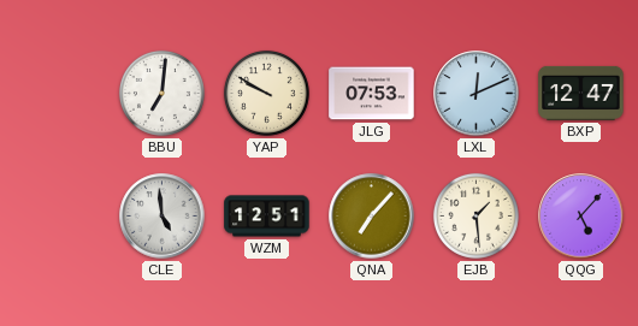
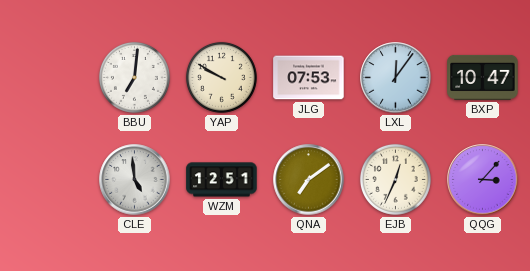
LXL: 12:11 -> 12:06 (396, 78)
BXP: 12:47 -> 10:47 (483, 77)
QNA: 7:07 -> 7:09 (309, 180)
EJB: 1:29 -> 12:34 (395, 179)
QQG: 5:07 -> 3:07 (483, 180)
